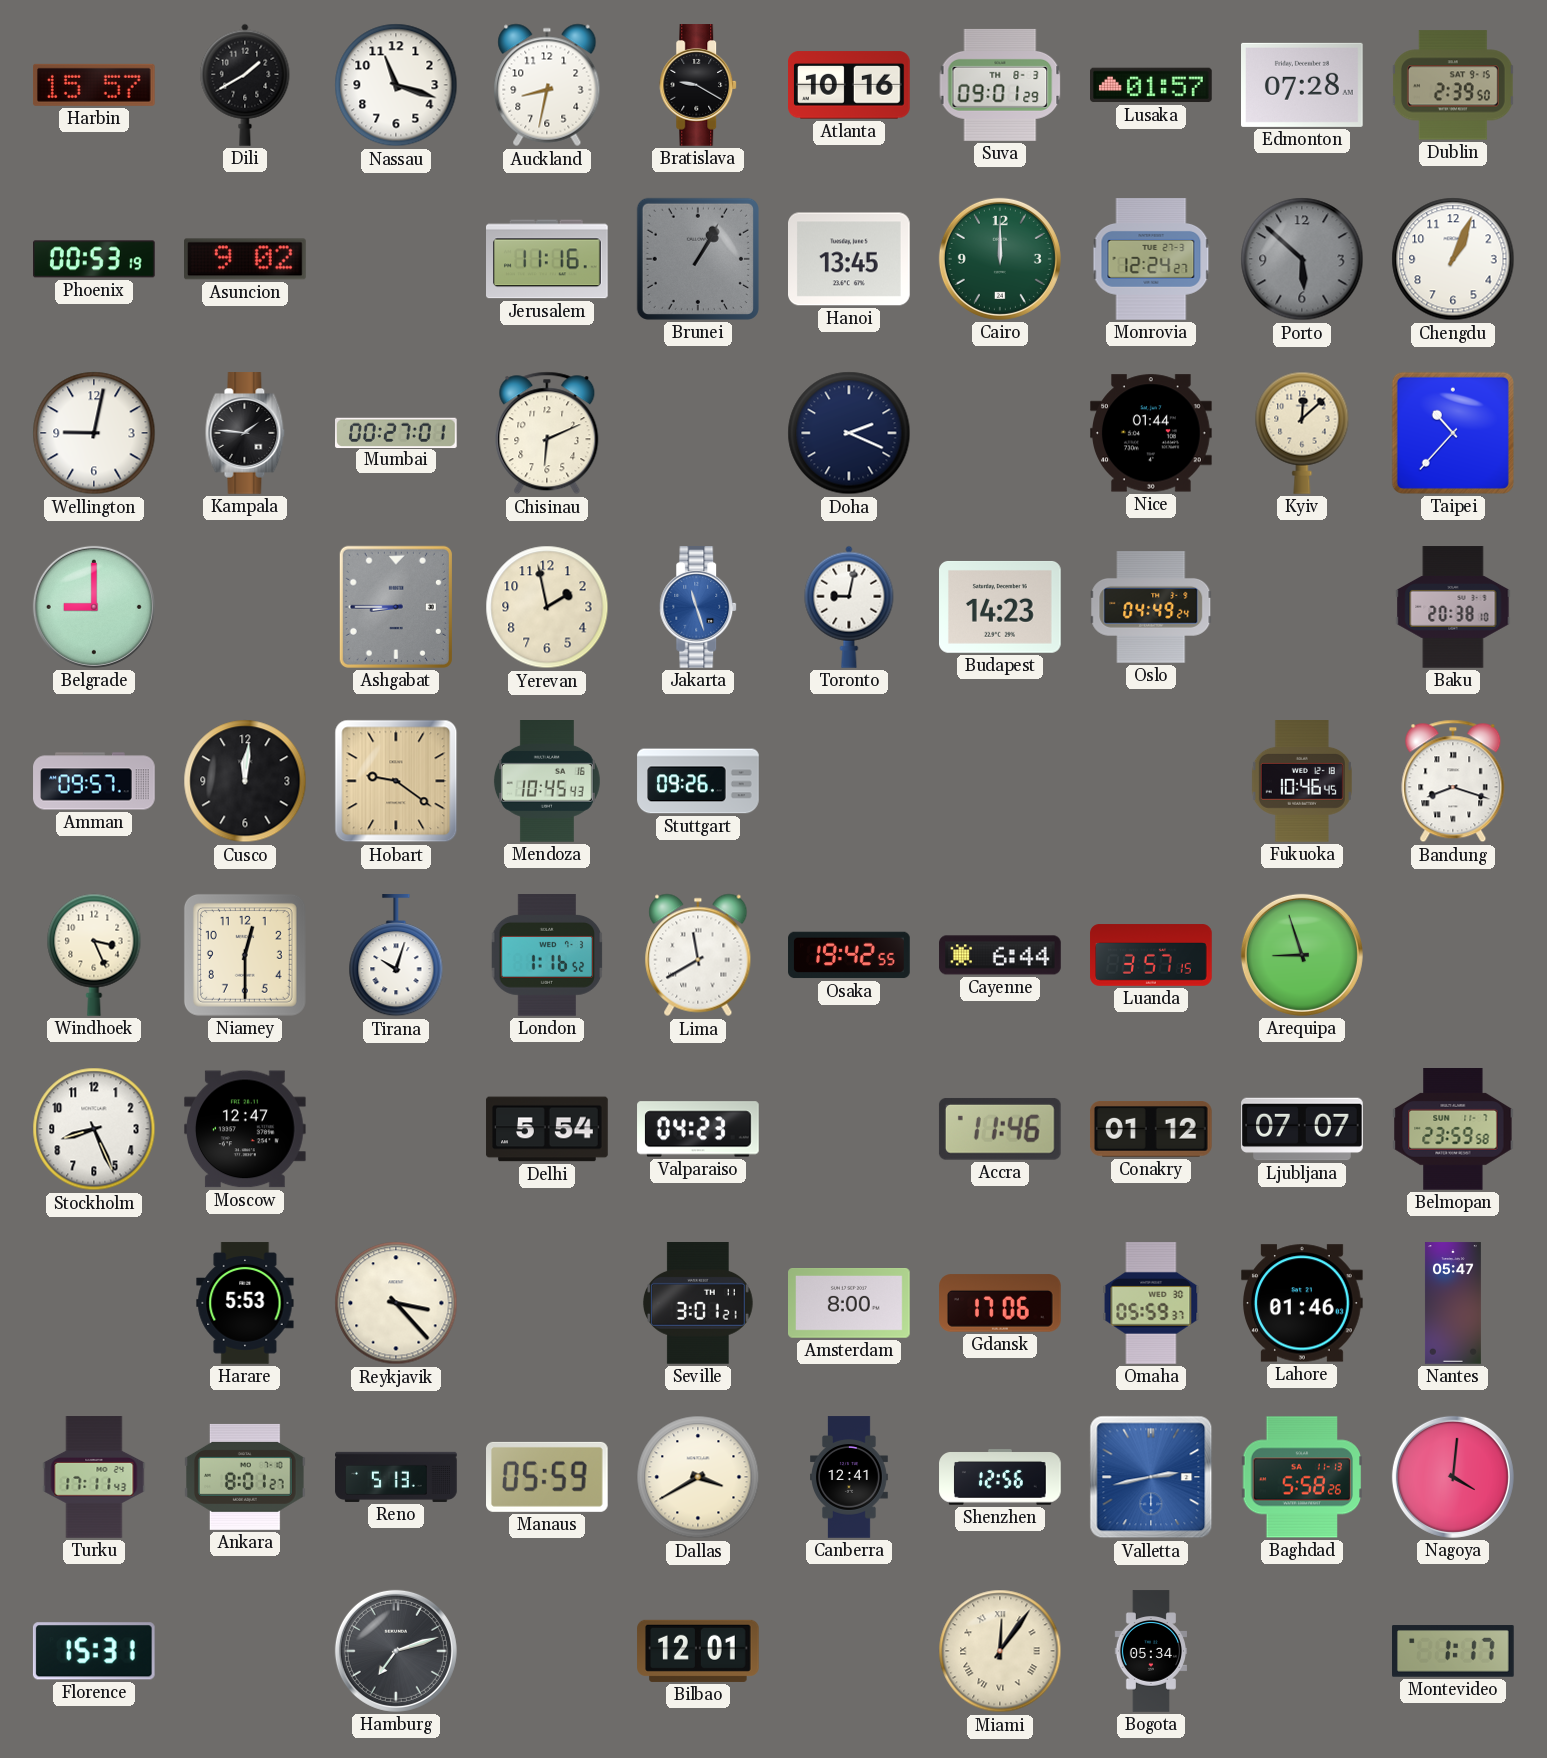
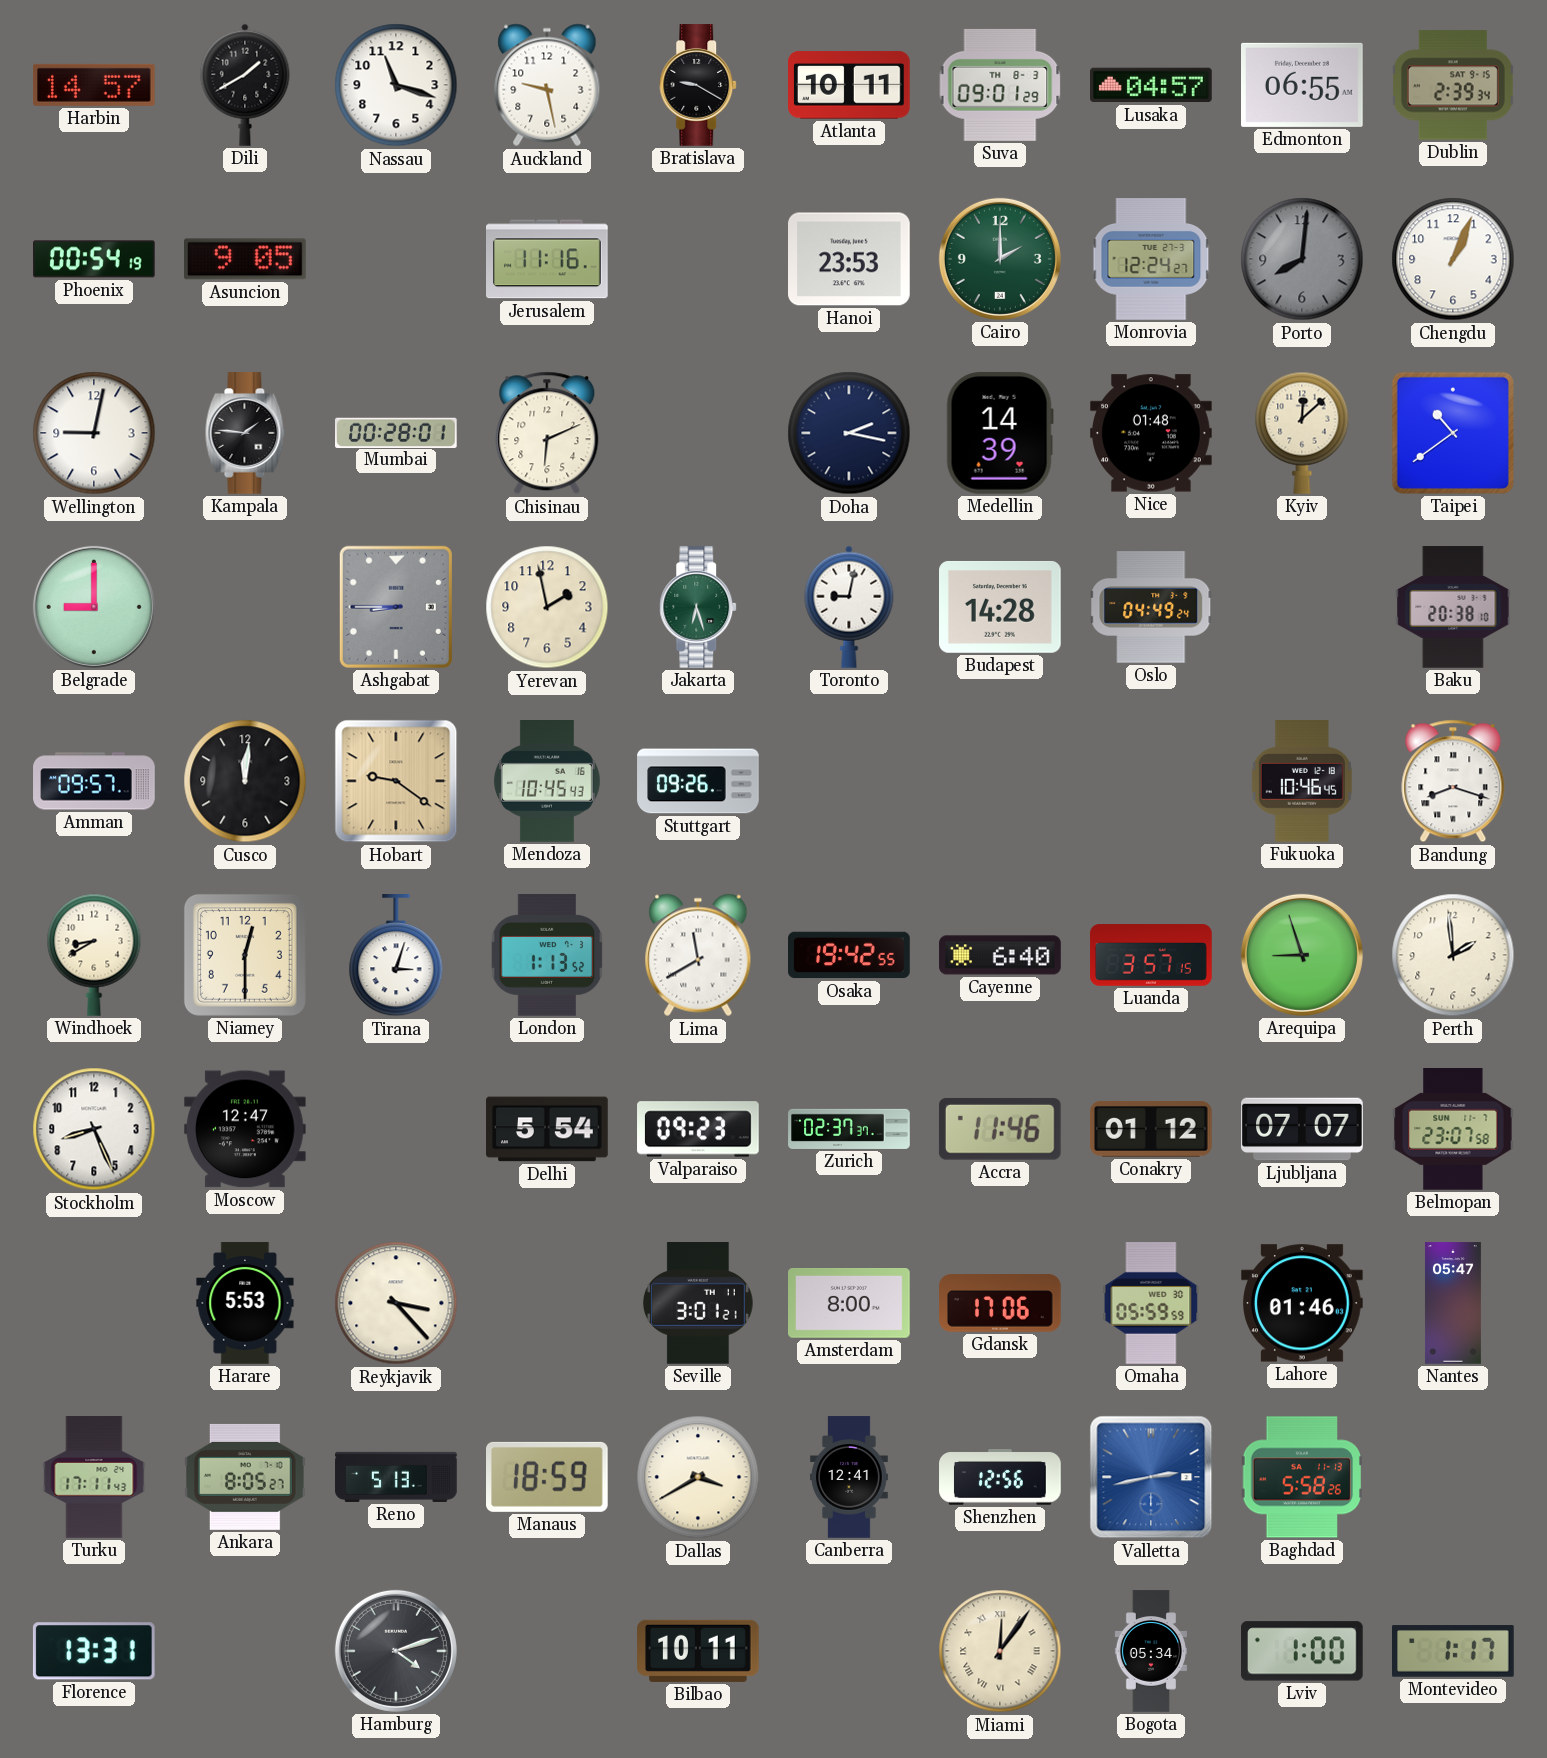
Harbin: 15:57 -> 14:57 (94, 85)
Auckland: 8:32 -> 9:28 (547, 85)
Atlanta: 10:16 -> 10:11 (850, 85)
Lusaka: 01:57 -> 04:57 (1151, 85)
Edmonton: 07:28 -> 06:55 (1303, 85)
Dublin: 2:39:50 -> 2:39:34 (1453, 85)
Phoenix: 00:53 -> 00:54 (95, 259)
Asuncion: 9:02 -> 9:05 (246, 259)
Brunei: 1:05 -> none (698, 259)
Hanoi: 13:45 -> 23:53 (850, 259)
Cairo: 12:00 -> 2:00 (1000, 259)
Porto: 5:52 -> 8:01 (1302, 259)
Mumbai: 00:27 -> 00:28 (397, 432)
Doha: 2:19 -> 2:17 (849, 433)
Medellin: none -> 14:39 (1000, 433)
Nice: 01:44 -> 01:48 (1152, 433)
Taipei: 10:37 -> 10:39 (1453, 433)
Jakarta: 11:27 -> 6:27 (699, 607)
Jakarta dial: blue -> green (699, 607)
Budapest: 14:23 -> 14:28 (1001, 607)
Windhoek: 3:26 -> 8:40 (94, 955)
Tirana: 10:03 -> 3:03 (396, 956)
London: 1:16 -> 1:13 (547, 956)
Cayenne: 6:44 -> 6:40 (1000, 955)
Perth: none -> 1:59 (1453, 955)
Valparaiso: 04:23 -> 09:23 (698, 1129)
Zurich: none -> 02:37 (849, 1129)
Belmopan: 23:59 -> 23:07 (1453, 1130)
Omaha: 05:59:37 -> 05:59:59 (1151, 1304)
Ankara: 8:01 -> 8:05 (246, 1477)
Manaus: 05:59 -> 18:59 (548, 1477)
Nagoya: 4:01 -> none (1453, 1477)
Florence: 15:31 -> 13:31 (94, 1651)
Hamburg: 7:12 -> 4:12 (396, 1651)
Bilbao: 12:01 -> 10:11 (698, 1651)
Lviv: none -> 1:00 (1303, 1651)
